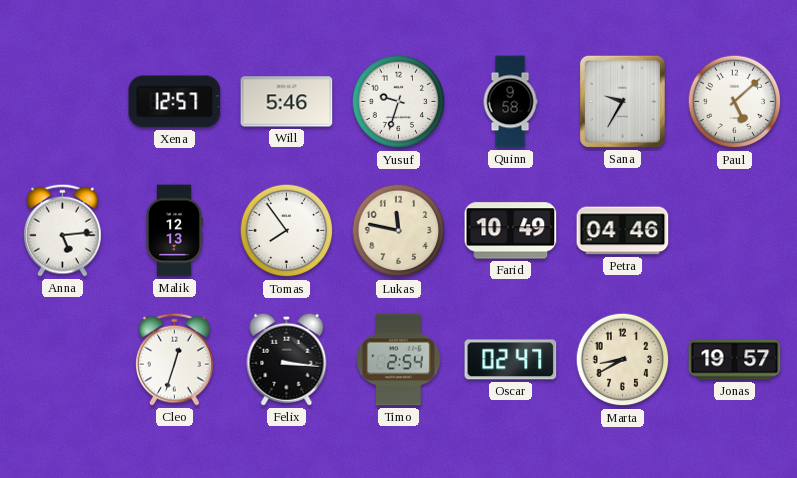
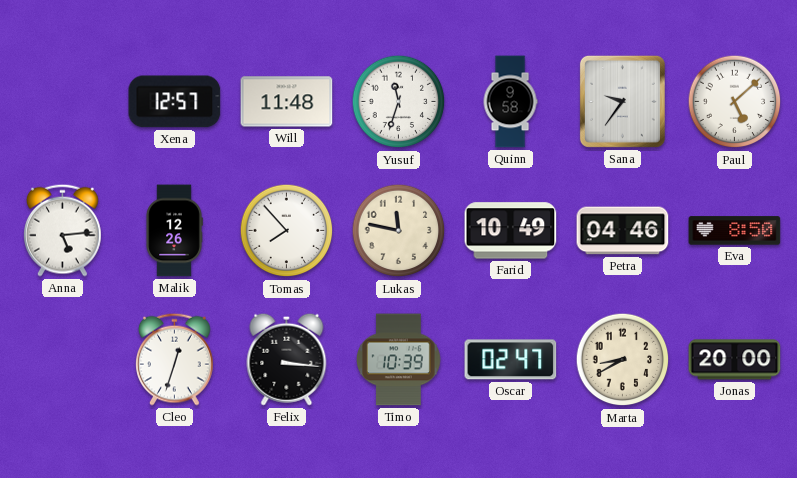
Will: 5:46 -> 11:48 (287, 102)
Yusuf: 9:33 -> 11:33 (399, 102)
Sana: 9:35 -> 9:36 (622, 101)
Malik: 12:13 -> 12:26 (174, 231)
Tomas: 7:54 -> 7:53 (287, 231)
Eva: none -> 8:50 (735, 231)
Timo: 2:54 -> 10:39 (399, 360)
Jonas: 19:57 -> 20:00 (735, 360)
